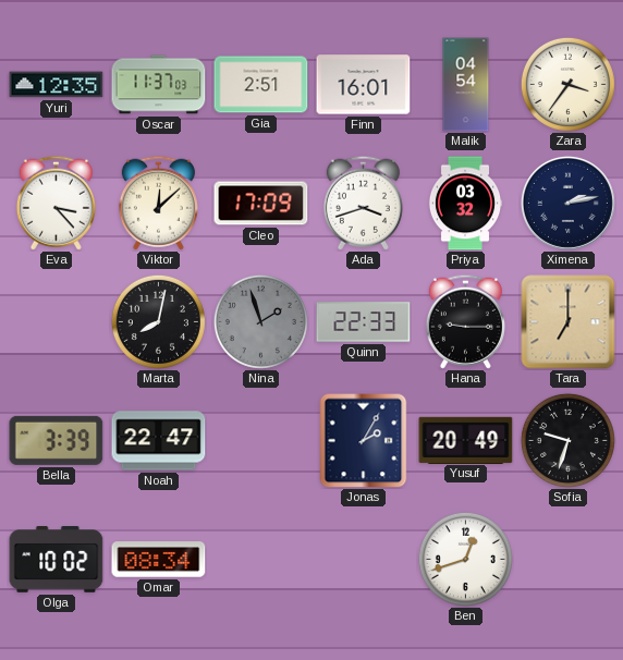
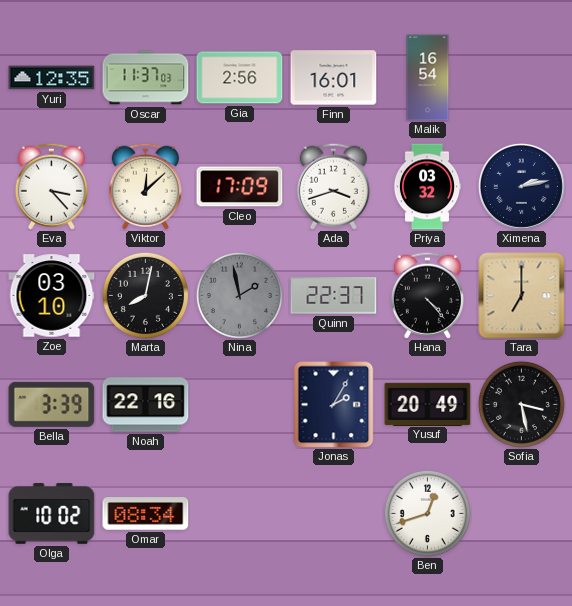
Gia: 2:51 -> 2:56 (240, 78)
Malik: 04:54 -> 16:54 (428, 78)
Zara: 3:36 -> none (567, 84)
Zoe: none -> 03:10 (52, 296)
Nina: 1:57 -> 1:58 (239, 295)
Quinn: 22:33 -> 22:37 (334, 296)
Hana: 9:15 -> 4:23 (427, 295)
Noah: 22:47 -> 22:16 (146, 405)
Sofia: 9:33 -> 3:28 (521, 404)
